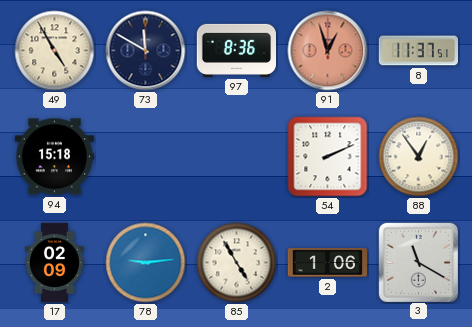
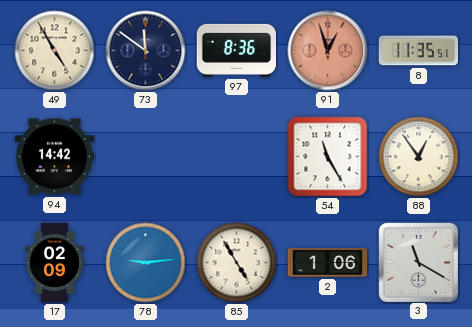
73: 11:50 -> 11:51 (146, 51)
8: 11:37 -> 11:35 (418, 51)
94: 15:18 -> 14:42 (54, 157)
54: 2:11 -> 11:25 (328, 157)
